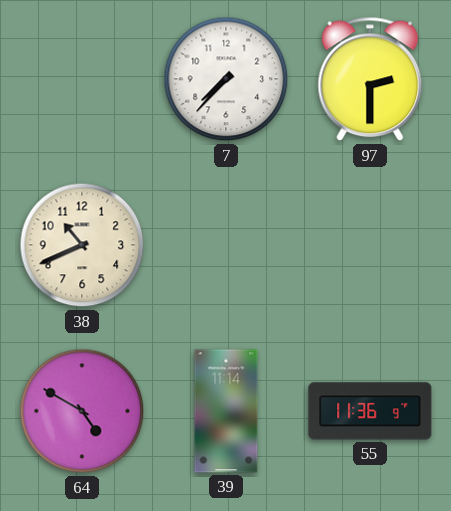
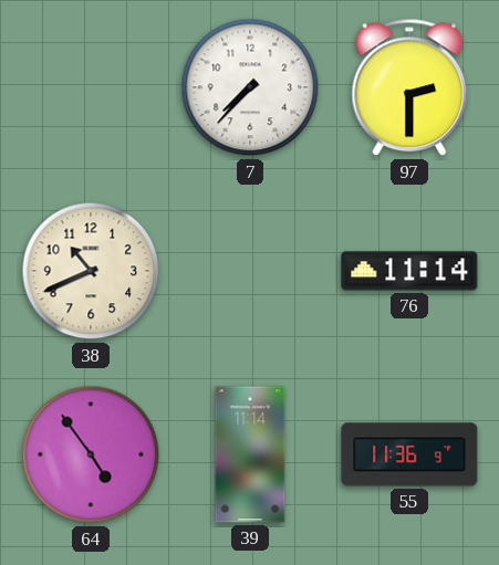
76: none -> 11:14 (409, 271)
64: 4:50 -> 4:54 (91, 454)
